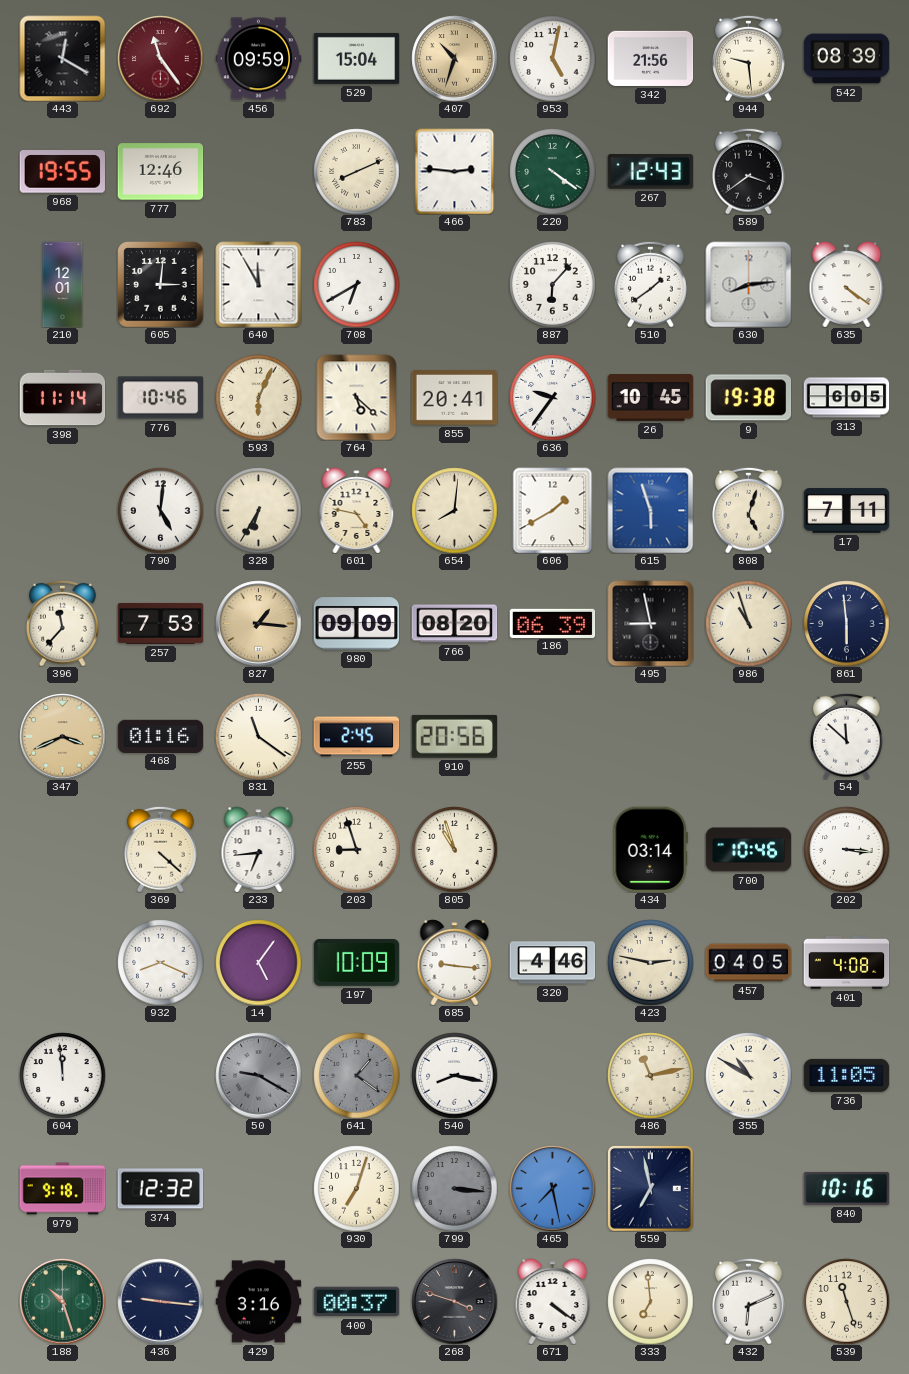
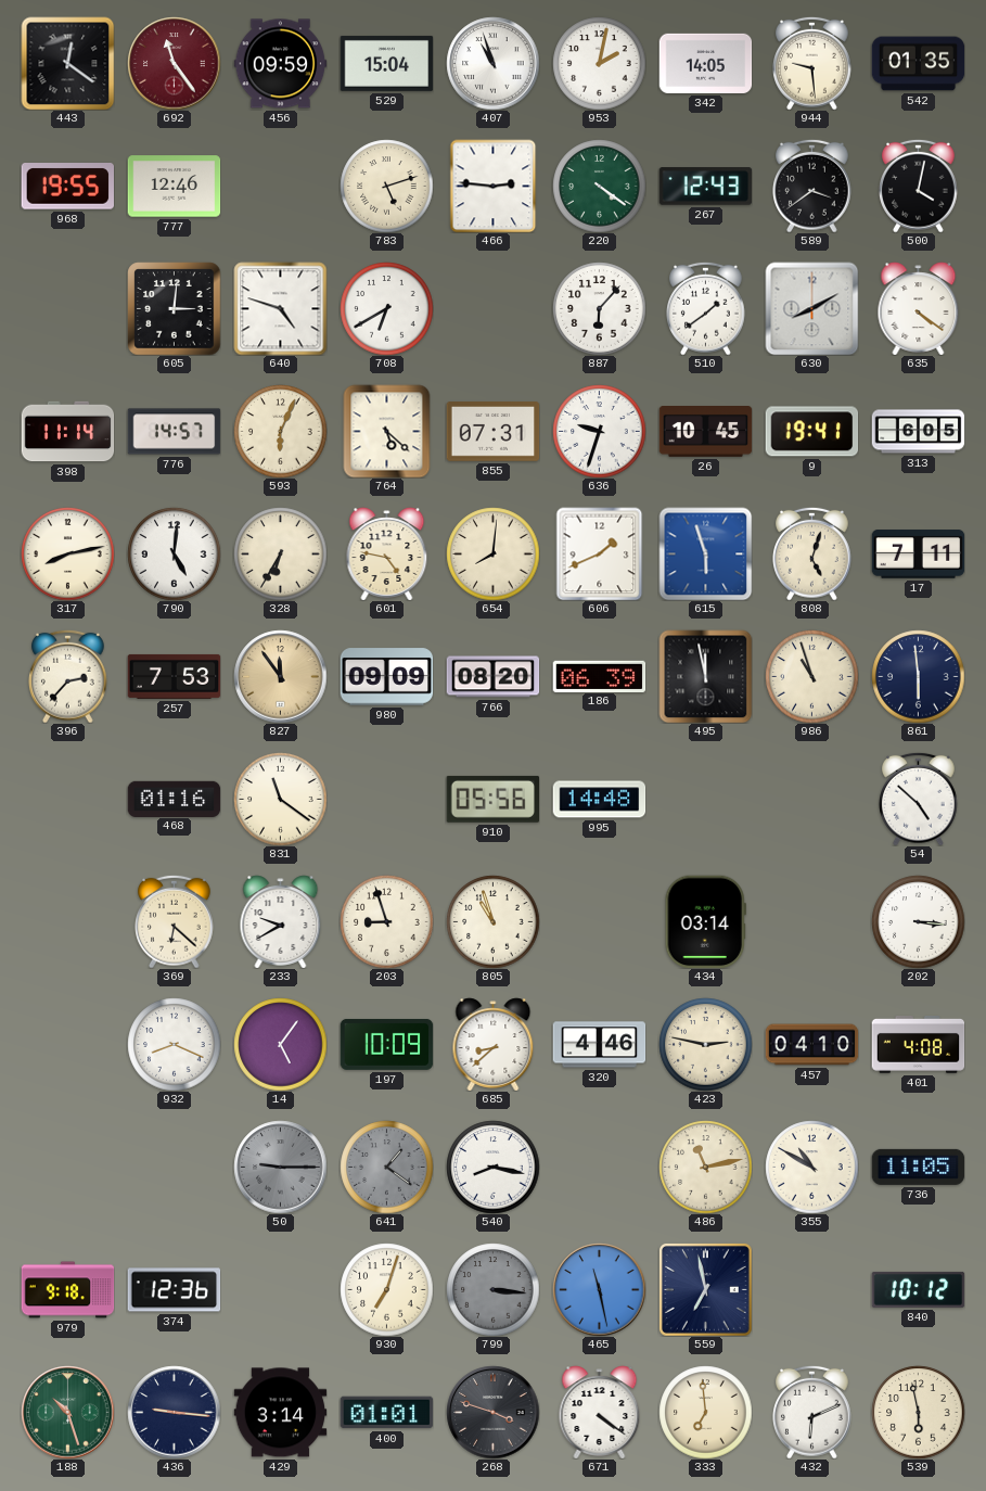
443: 12:20 -> 12:21 (67, 63)
407: 10:33 -> 10:57 (492, 63)
407 dial: champagne -> white (492, 63)
953: 5:02 -> 2:02 (599, 63)
342: 21:56 -> 14:05 (705, 63)
542: 08:39 -> 01:35 (918, 64)
783: 8:11 -> 5:12 (386, 186)
500: none -> 4:02 (919, 186)
210: 12:01 -> none (63, 284)
640: 11:55 -> 4:48 (280, 308)
630: 8:14 -> 8:10 (811, 308)
776: 10:46 -> 14:57 (174, 432)
855: 20:41 -> 07:31 (492, 432)
636: 9:36 -> 9:33 (599, 431)
9: 19:38 -> 19:41 (811, 432)
317: none -> 8:13 (67, 553)
606: 1:40 -> 1:41 (600, 553)
396: 11:37 -> 2:37 (68, 676)
827: 1:16 -> 11:54 (280, 676)
495: 8:58 -> 11:58 (705, 676)
347: 3:41 -> none (62, 736)
255: 2:45 -> none (356, 737)
910: 20:56 -> 05:56 (492, 799)
995: none -> 14:48 (599, 800)
54: 11:52 -> 4:52 (919, 799)
369: 4:22 -> 6:22 (175, 921)
233: 6:44 -> 9:40 (281, 921)
700: 10:46 -> none (748, 850)
685: 9:16 -> 8:38 (494, 1044)
457: 04:05 -> 04:10 (811, 1045)
604: 11:59 -> none (62, 1075)
50: 9:20 -> 9:15 (280, 1167)
374: 12:32 -> 12:36 (174, 1290)
465: 7:28 -> 11:28 (599, 1289)
840: 10:16 -> 10:12 (918, 1289)
429: 3:16 -> 3:14 (280, 1413)
400: 00:37 -> 01:01 (386, 1413)
539: 11:27 -> 5:58 (918, 1412)
